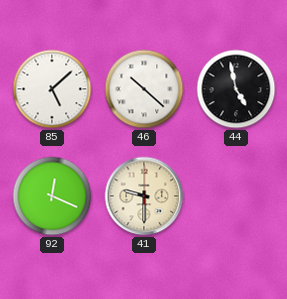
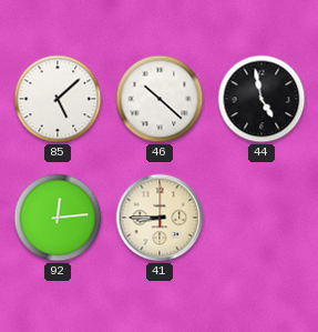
92: 12:19 -> 12:14 (58, 218)
41: 9:30 -> 8:45 (160, 218)
